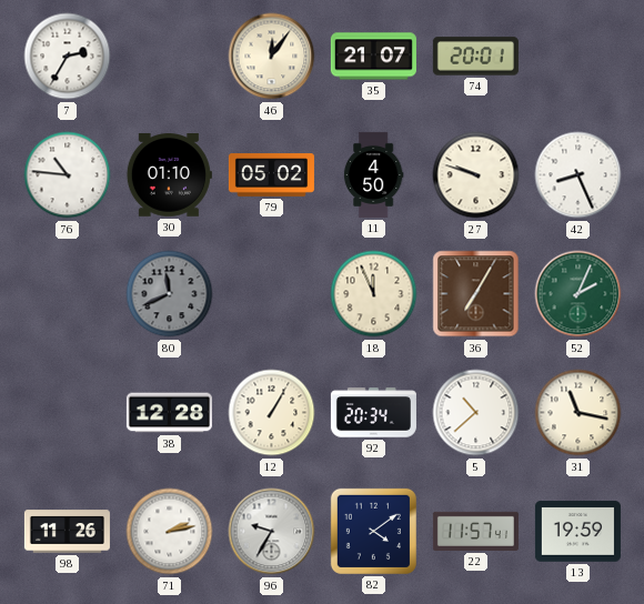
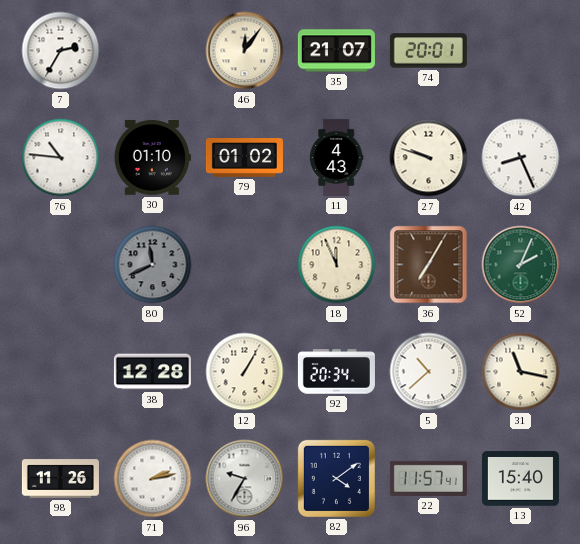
79: 05:02 -> 01:02 (244, 158)
11: 4:50 -> 4:43 (336, 157)
13: 19:59 -> 15:40 (520, 479)
